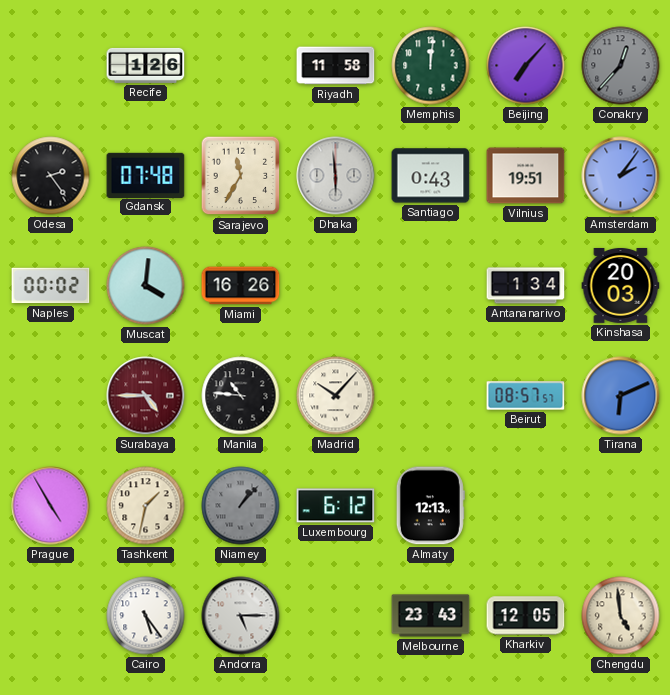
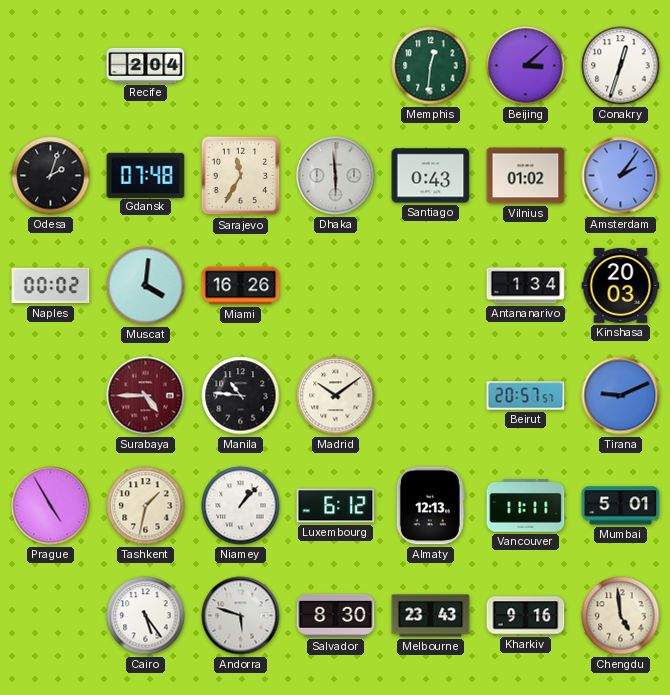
Recife: 1:26 -> 2:04 (146, 65)
Riyadh: 11:58 -> none (336, 66)
Memphis: 12:01 -> 12:31 (431, 66)
Beijing: 7:07 -> 3:08 (526, 66)
Conakry: 12:37 -> 12:33 (621, 66)
Conakry dial: grey -> white (621, 66)
Odesa: 2:24 -> 2:03 (51, 176)
Vilnius: 19:51 -> 01:02 (526, 176)
Madrid: 10:07 -> 10:09 (336, 396)
Beirut: 08:57 -> 20:57 (526, 396)
Tirana: 6:11 -> 9:11 (621, 396)
Niamey dial: grey -> white (241, 506)
Vancouver: none -> 11:11 (526, 506)
Mumbai: none -> 5:01 (621, 506)
Andorra: 5:15 -> 5:48 (241, 616)
Salvador: none -> 8:30 (336, 615)
Kharkiv: 12:05 -> 9:16 (526, 616)
